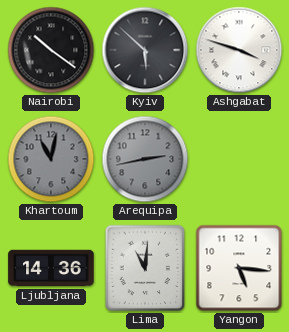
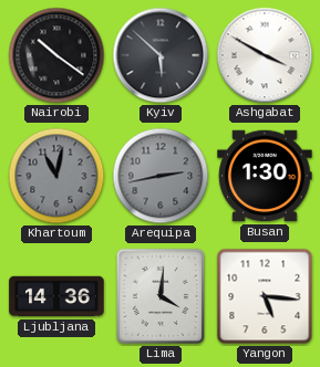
Ashgabat: 3:48 -> 3:50 (265, 55)
Busan: none -> 1:30 (265, 176)
Lima: 11:01 -> 4:01 (161, 296)
